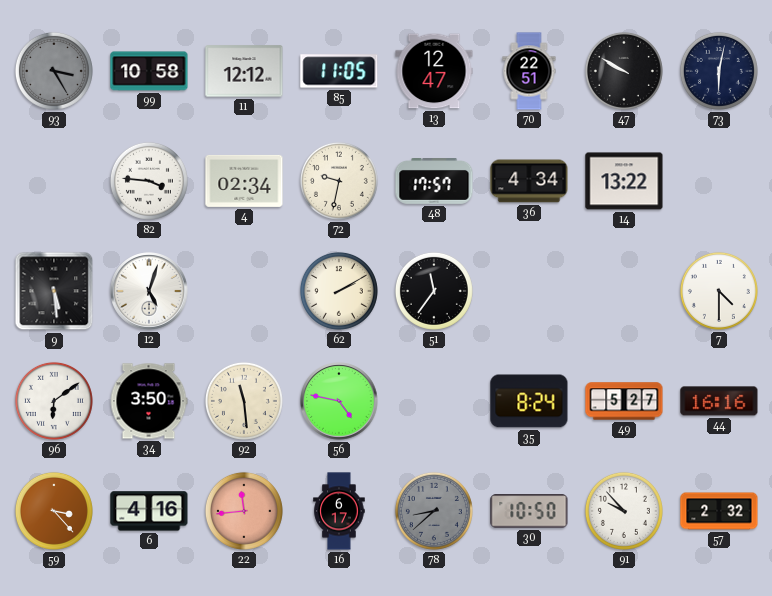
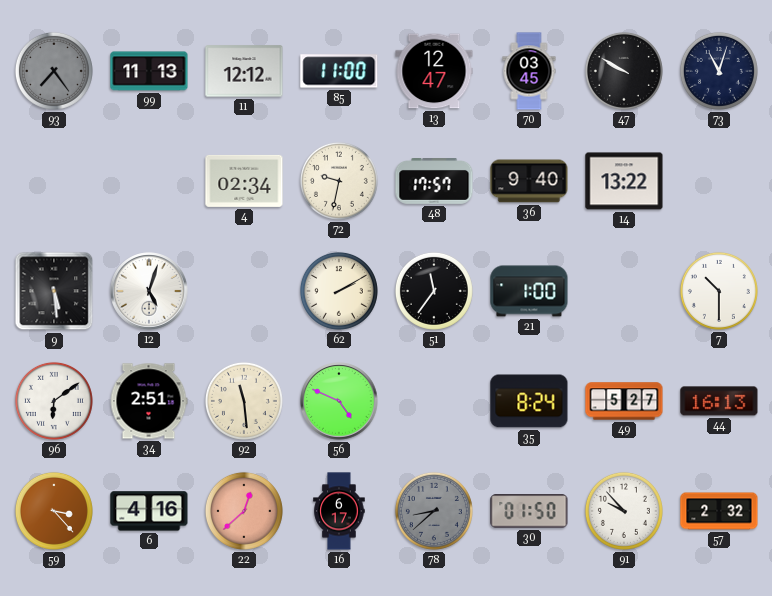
93: 3:25 -> 7:24 (54, 71)
99: 10:58 -> 11:13 (149, 71)
85: 11:05 -> 11:00 (339, 71)
70: 22:51 -> 03:45 (529, 71)
73: 6:02 -> 11:03 (719, 71)
82: 3:46 -> none (149, 181)
36: 4:34 -> 9:40 (529, 181)
21: none -> 1:00 (529, 291)
7: 4:30 -> 10:30 (719, 291)
34: 3:50 -> 2:51 (149, 401)
56: 4:47 -> 4:49 (339, 401)
44: 16:16 -> 16:13 (719, 401)
22: 11:44 -> 12:38 (244, 511)
30: 10:50 -> 01:50 (529, 511)
